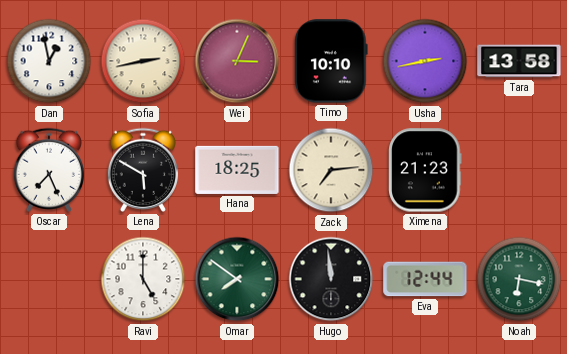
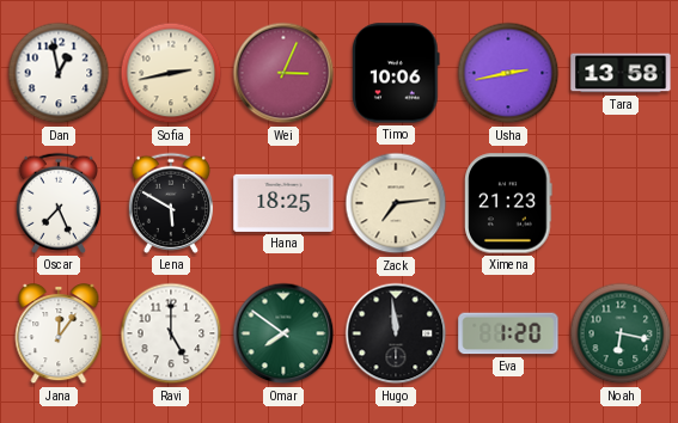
Timo: 10:10 -> 10:06 (396, 73)
Jana: none -> 12:06 (59, 335)
Eva: 12:44 -> 1:20 (508, 333)
